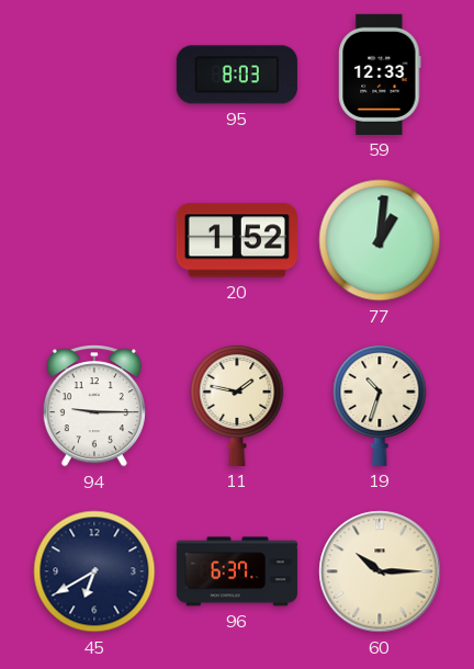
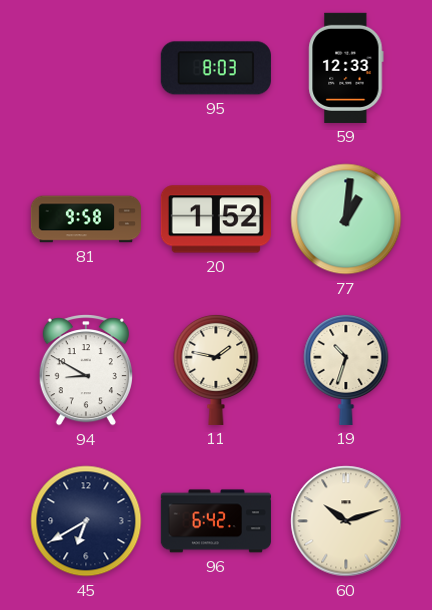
81: none -> 9:58 (85, 219)
94: 9:15 -> 8:50 (86, 371)
96: 6:37 -> 6:42 (216, 521)
60: 10:15 -> 10:12 (346, 521)
